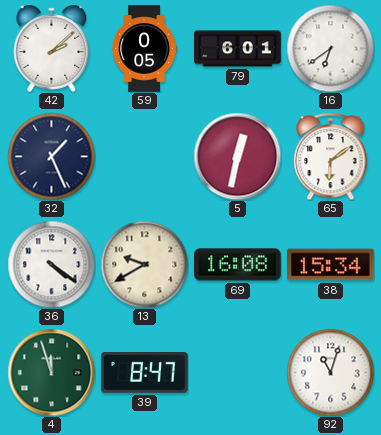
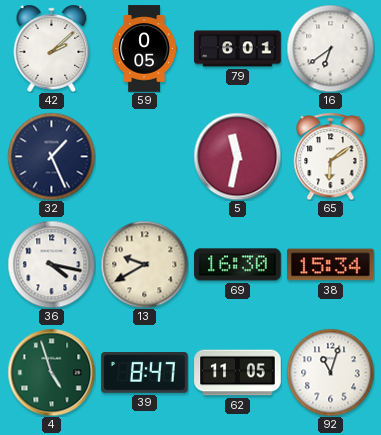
5: 12:32 -> 11:32 (237, 156)
36: 4:21 -> 4:17 (51, 264)
69: 16:08 -> 16:30 (238, 265)
4: 11:57 -> 4:57 (51, 372)
62: none -> 11:05 (238, 373)
